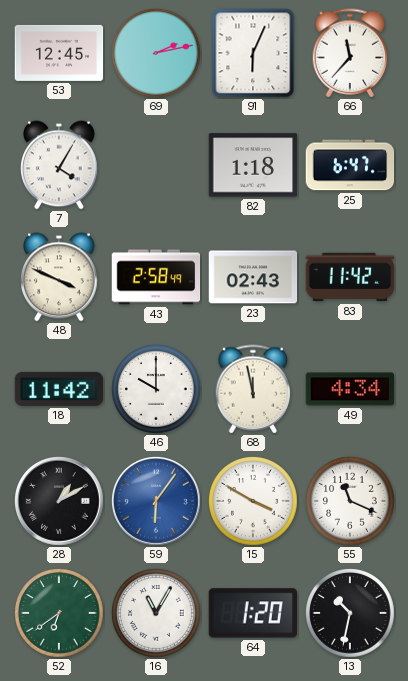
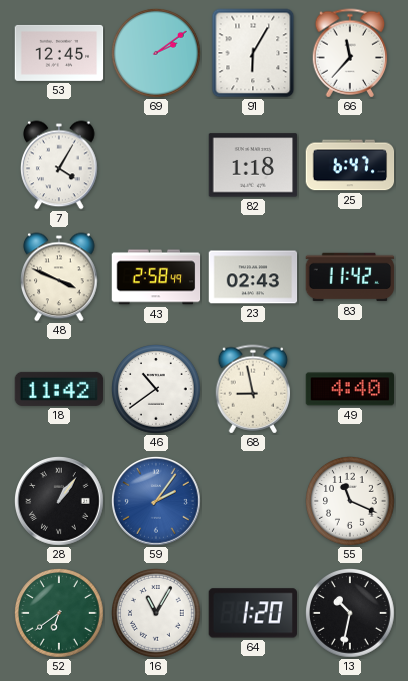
69: 2:13 -> 2:09 (157, 54)
91: 6:04 -> 6:05 (253, 53)
46: 10:00 -> 10:39 (157, 390)
68: 11:58 -> 8:58 (253, 389)
49: 4:34 -> 4:40 (350, 389)
28: 1:10 -> 1:06 (60, 502)
59: 6:06 -> 2:06 (157, 502)
15: 3:50 -> none (254, 502)
